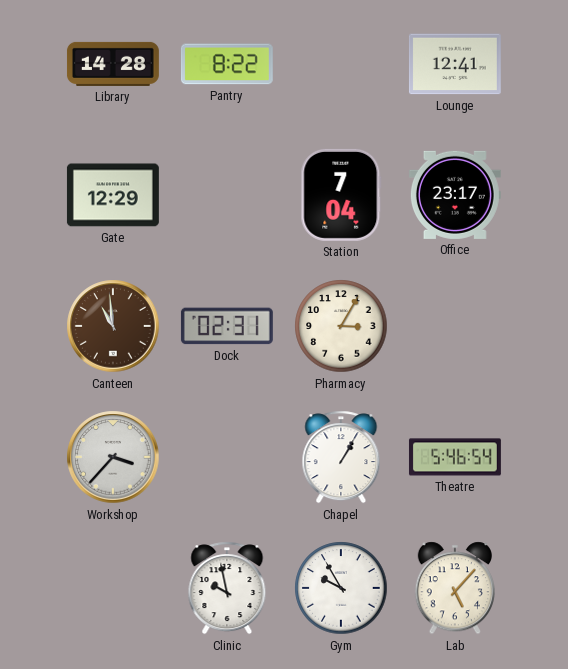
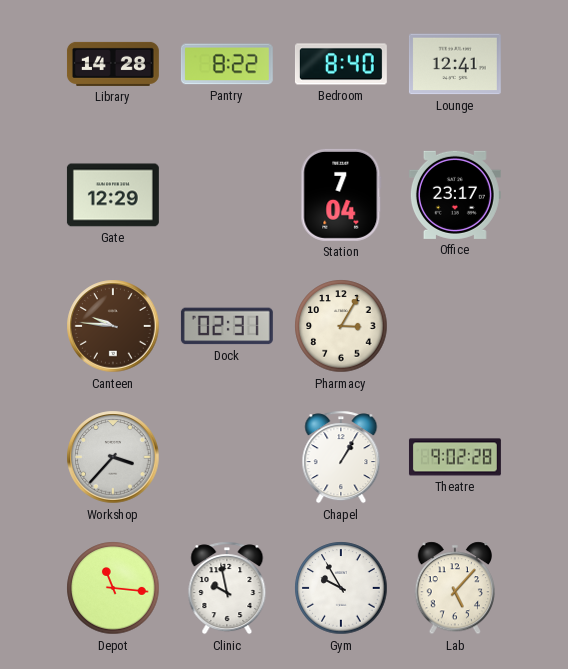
Bedroom: none -> 8:40 (341, 64)
Canteen: 10:59 -> 9:46 (113, 326)
Theatre: 5:46 -> 9:02 (455, 457)
Depot: none -> 11:16 (113, 588)
